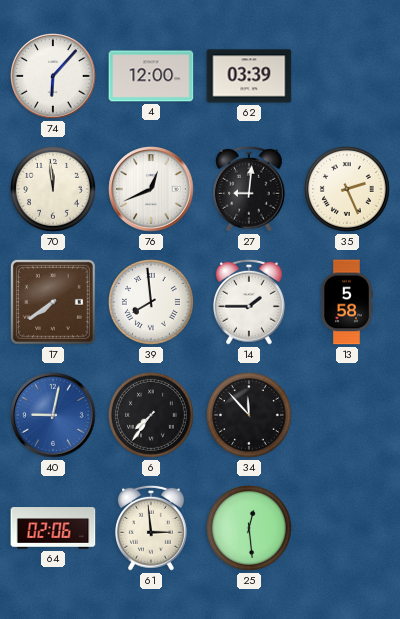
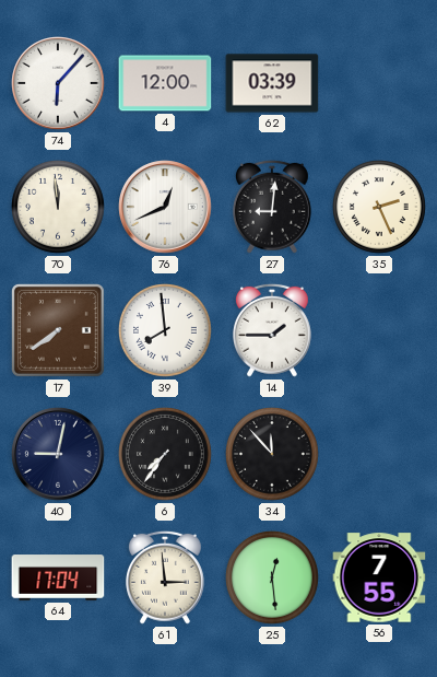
13: 5:58 -> none (347, 302)
40 dial: blue -> navy (58, 454)
64: 02:06 -> 17:04 (58, 577)
56: none -> 7:55 (379, 577)
